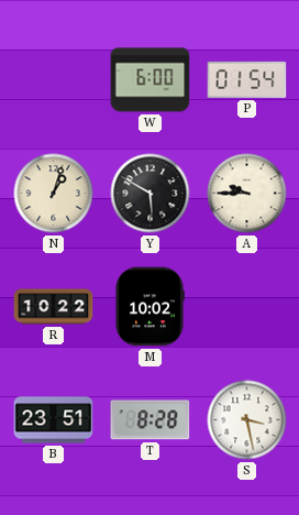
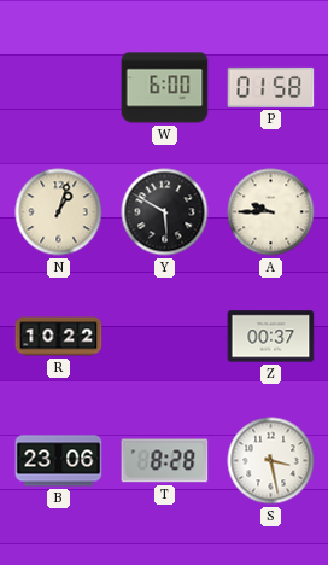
P: 01:54 -> 01:58 (271, 87)
M: 10:02 -> none (149, 307)
Z: none -> 00:37 (271, 337)
B: 23:51 -> 23:06 (59, 461)
